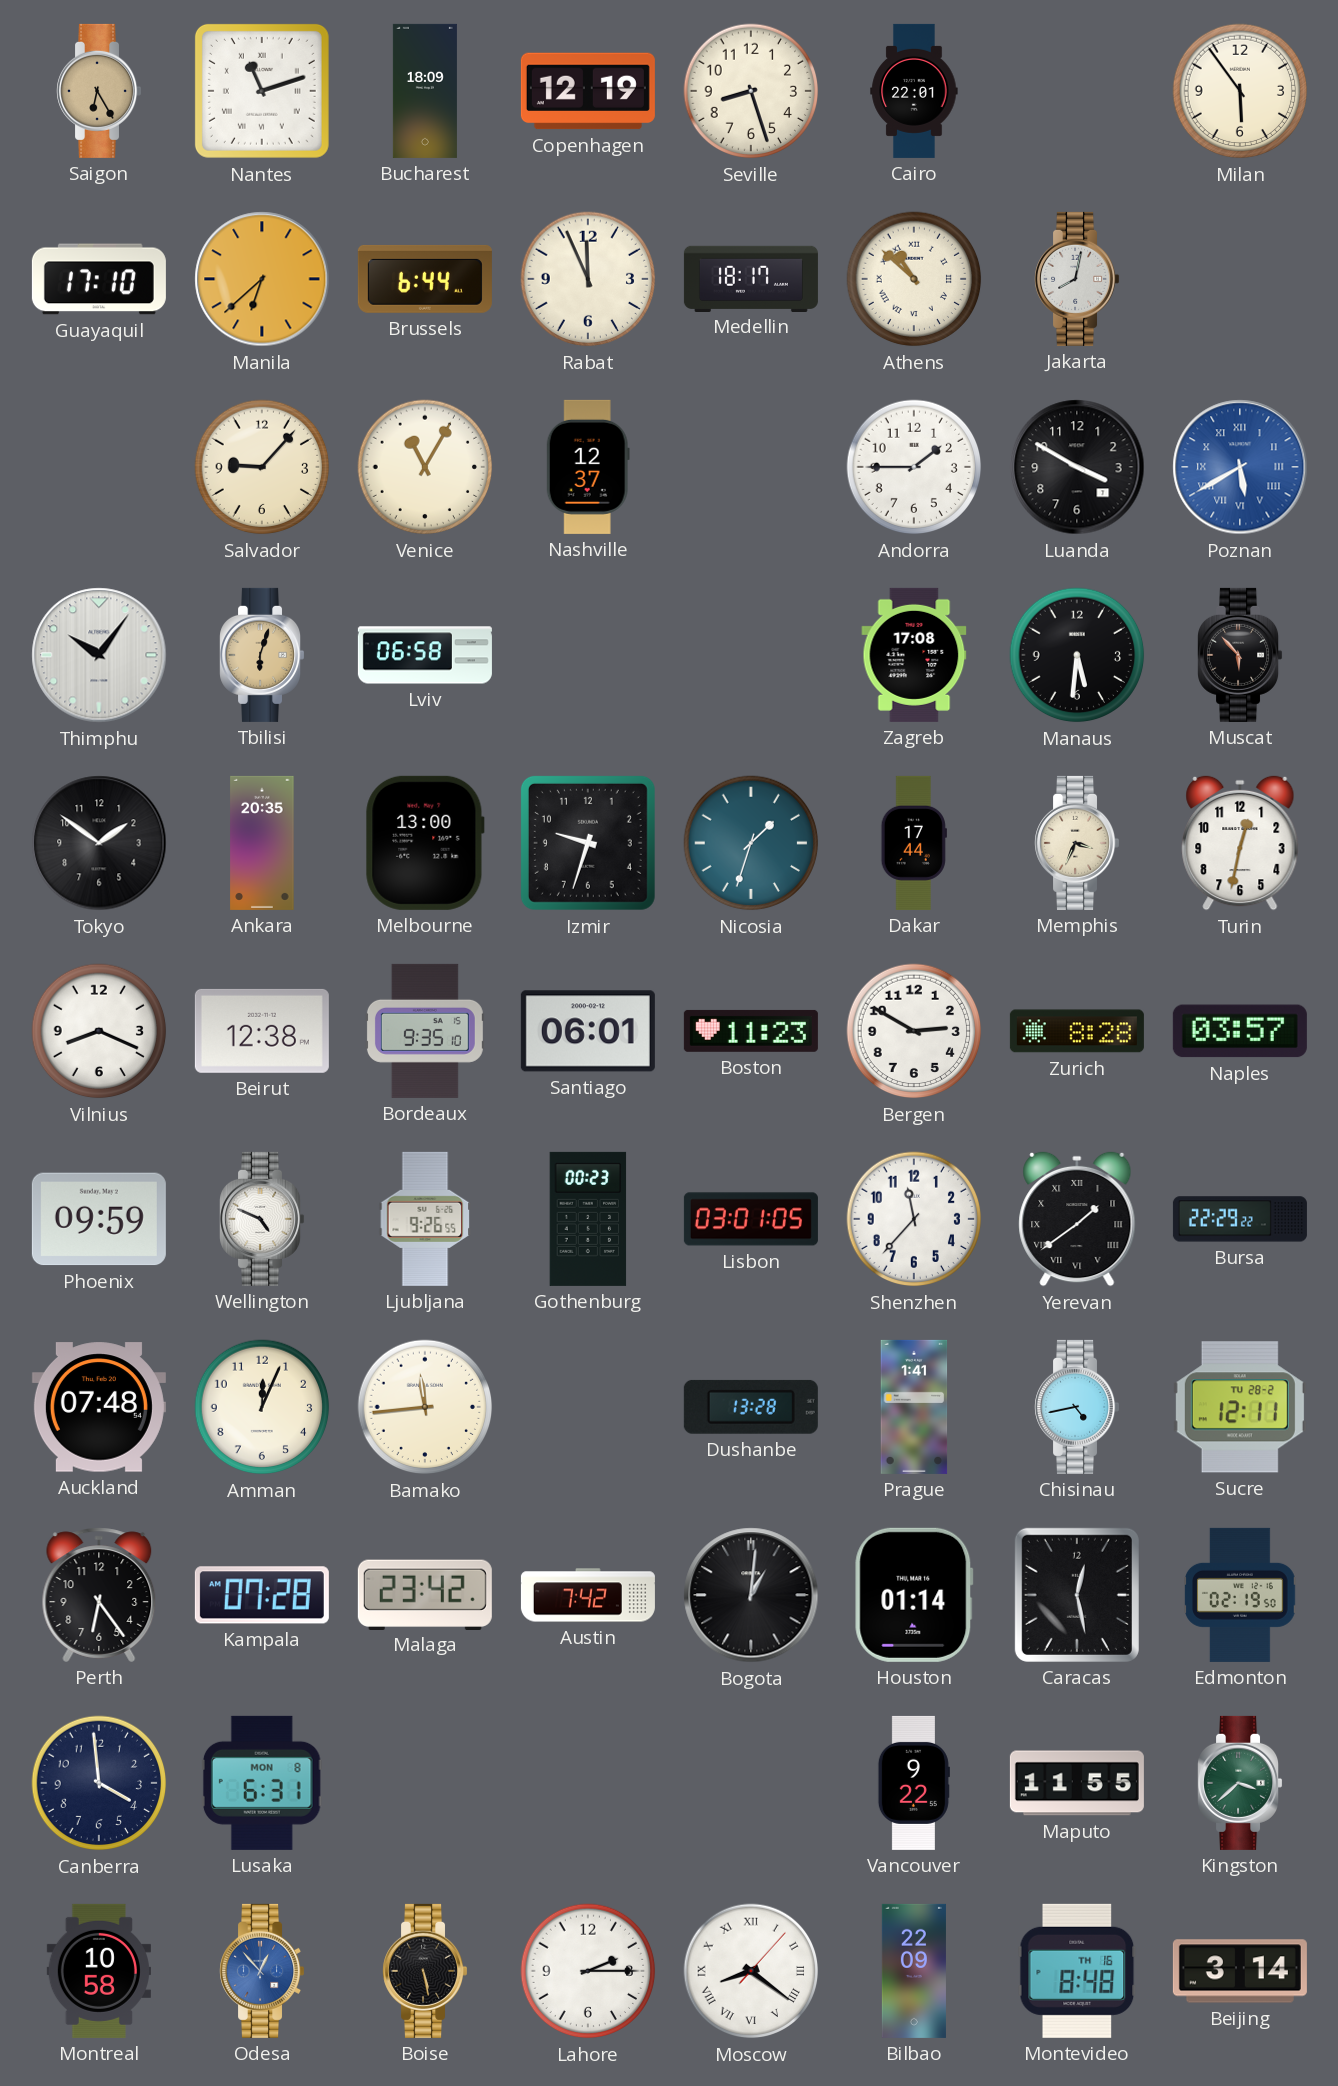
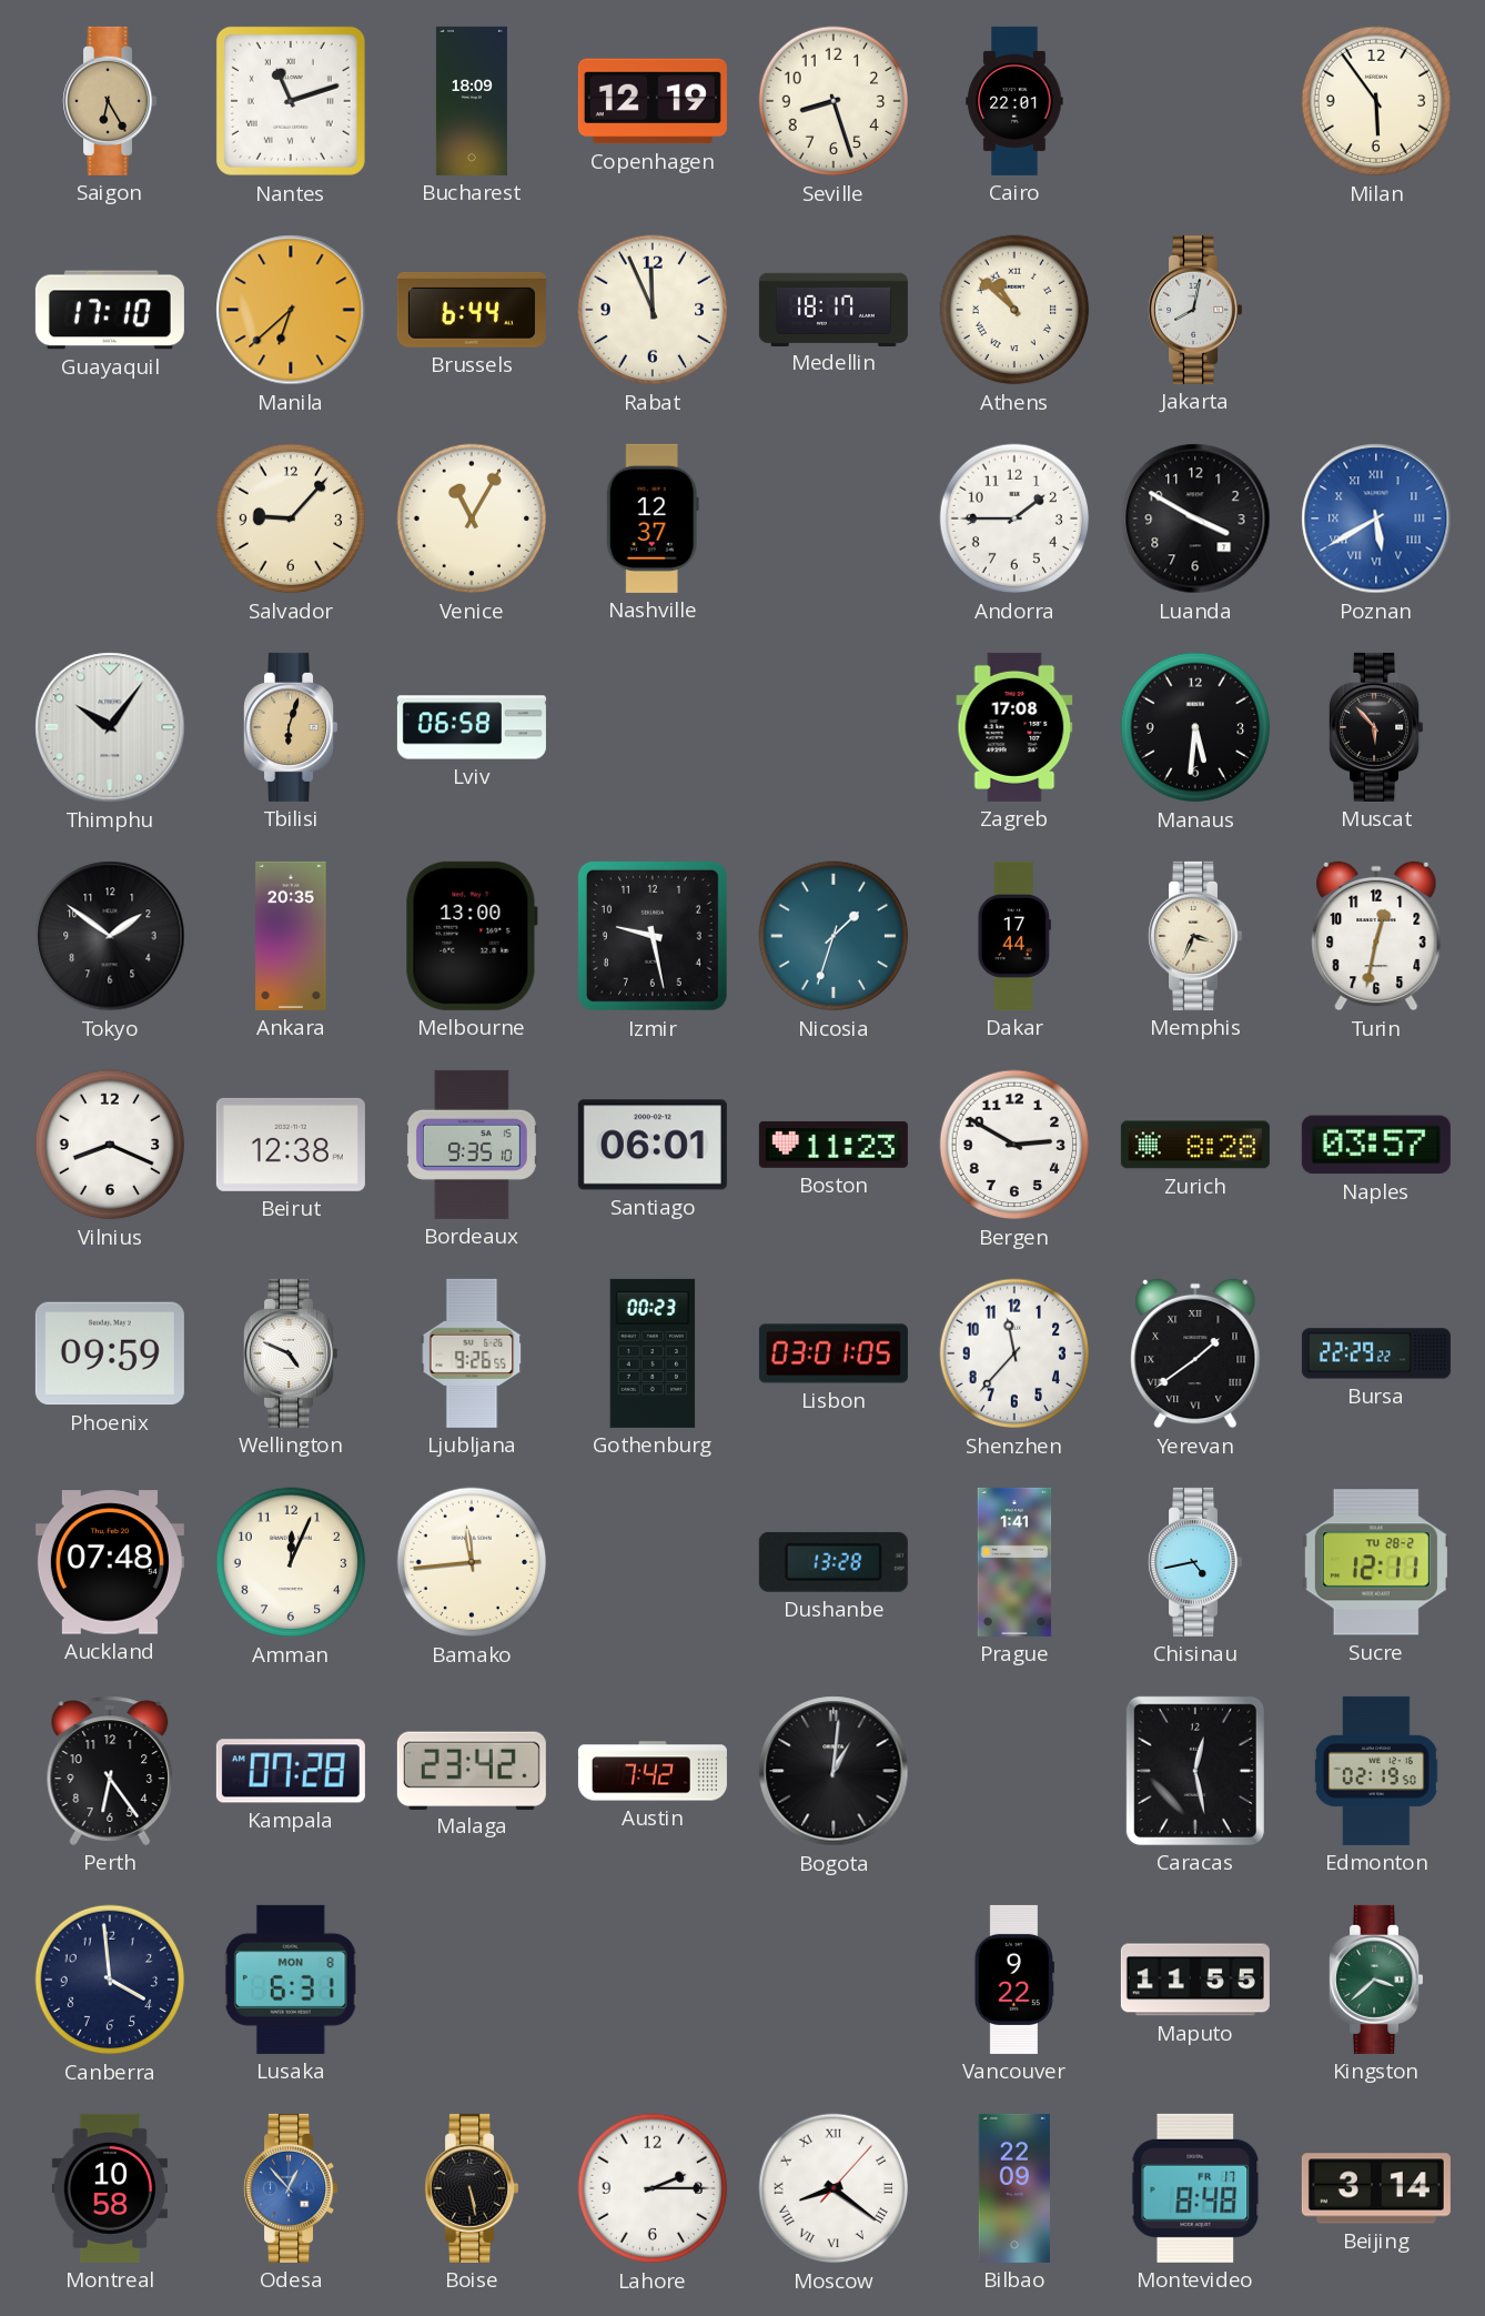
Izmir: 9:33 -> 9:28 (653, 936)
Houston: 01:14 -> none (914, 1595)
Montevideo date: TH 16 -> FR 17 (1195, 2188)
